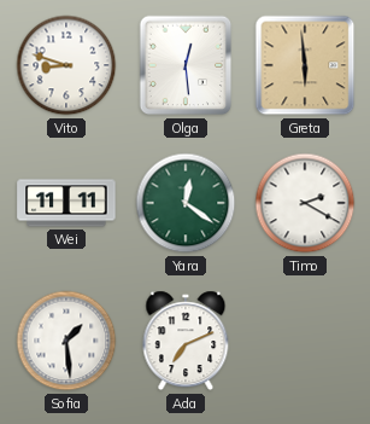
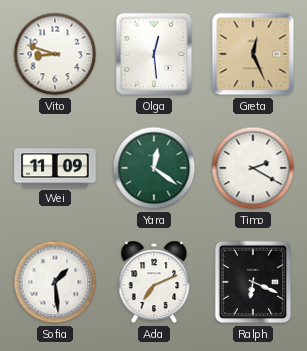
Greta: 5:59 -> 12:26 (253, 54)
Wei: 11:11 -> 11:09 (55, 168)
Ralph: none -> 6:19 (253, 282)
